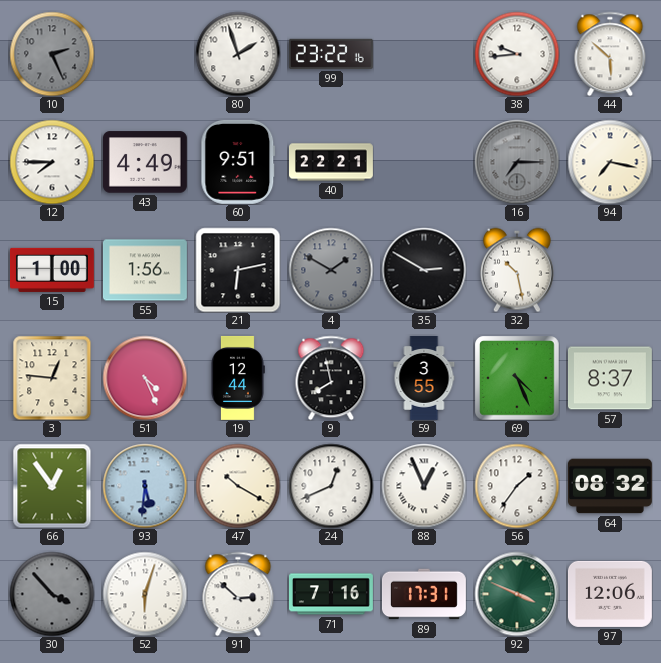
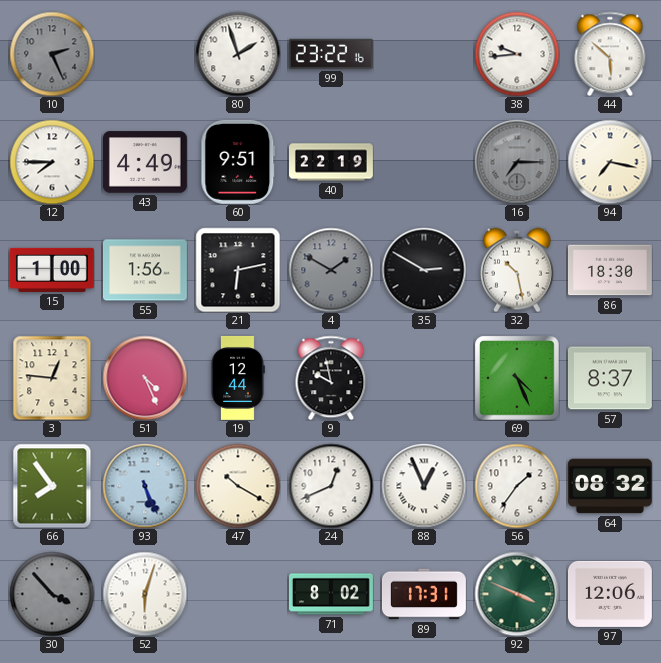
40: 22:21 -> 22:19 (332, 162)
86: none -> 18:30 (610, 270)
9: 7:58 -> 9:58 (331, 378)
59: 3:55 -> none (424, 378)
66: 12:54 -> 7:54 (52, 486)
93: 5:31 -> 5:26 (145, 486)
91: 2:52 -> none (238, 594)
71: 7:16 -> 8:02 (332, 594)
